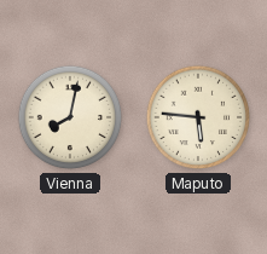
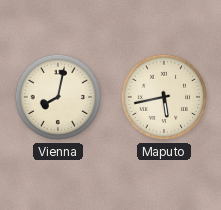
Maputo: 5:46 -> 5:43 (164, 97)
